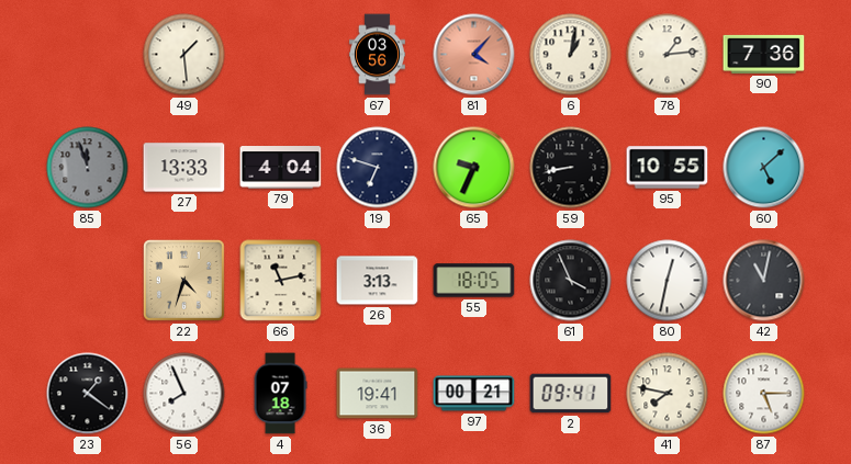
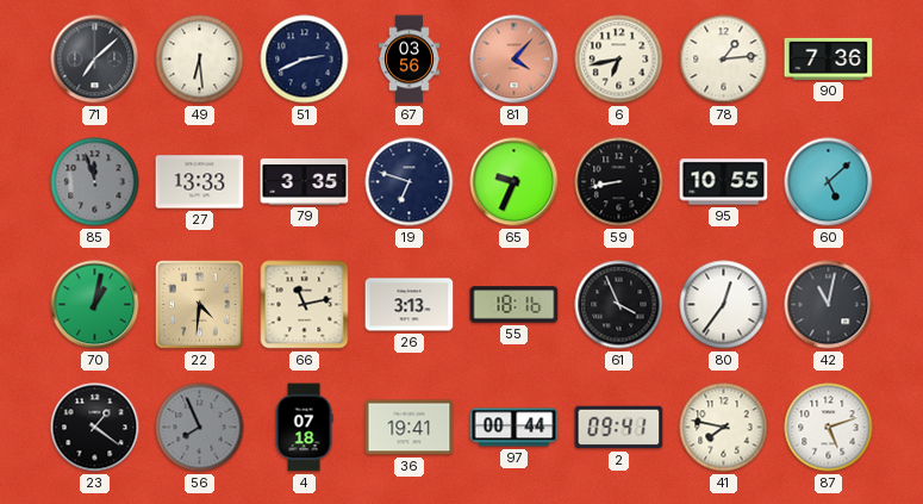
71: none -> 7:08 (95, 60)
49: 1:29 -> 6:29 (200, 60)
51: none -> 2:41 (305, 60)
6: 1:02 -> 6:43 (619, 60)
79: 4:04 -> 3:35 (305, 182)
70: none -> 1:02 (95, 305)
22: 4:33 -> 4:31 (200, 305)
55: 18:05 -> 18:16 (514, 305)
80: 12:32 -> 12:36 (724, 305)
56 dial: white -> grey (200, 428)
97: 00:21 -> 00:44 (514, 428)
87: 5:15 -> 5:12 (829, 428)
